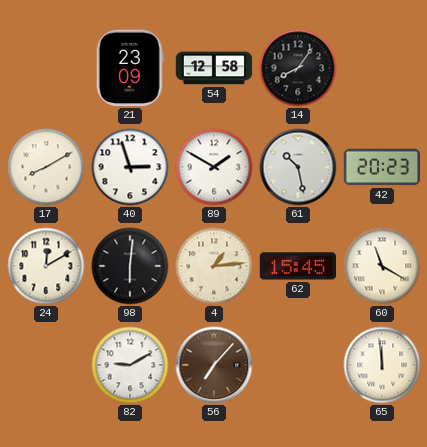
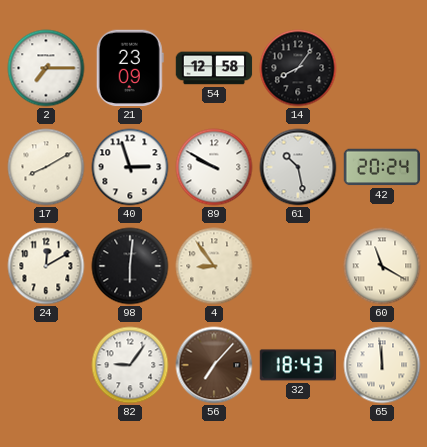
2: none -> 7:15 (46, 68)
89: 1:50 -> 9:50 (214, 167)
42: 20:23 -> 20:24 (382, 167)
4: 1:14 -> 8:54 (214, 266)
62: 15:45 -> none (298, 266)
82: 9:10 -> 9:06 (130, 365)
32: none -> 18:43 (298, 365)
